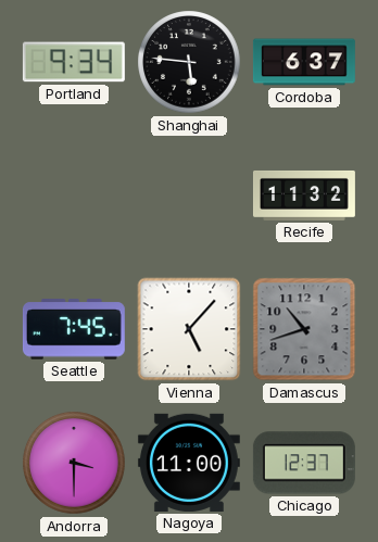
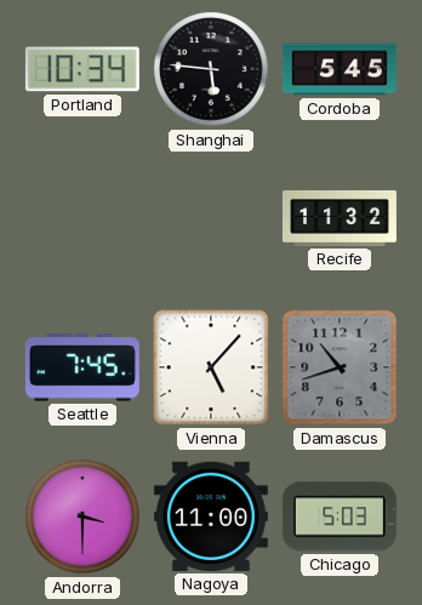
Portland: 9:34 -> 10:34 (82, 69)
Cordoba: 6:37 -> 5:45 (340, 69)
Chicago: 12:37 -> 5:03 (340, 516)
